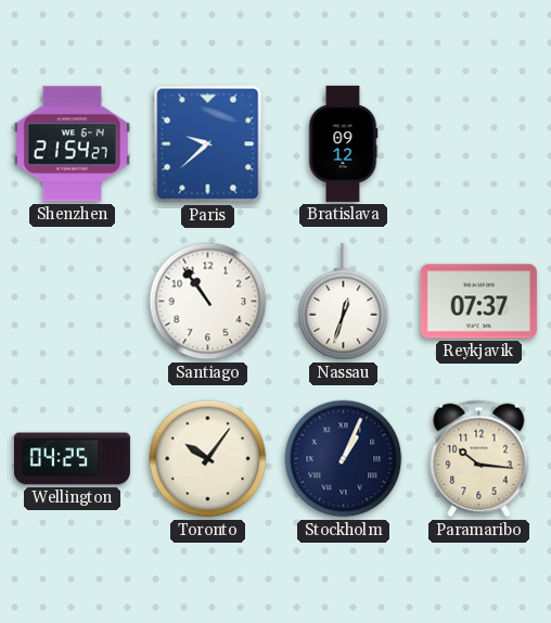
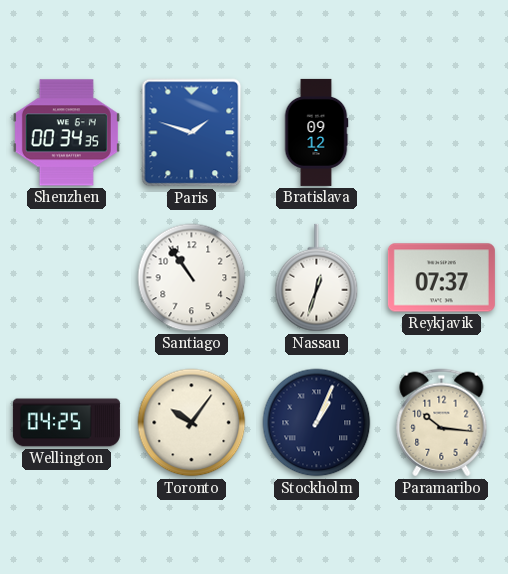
Shenzhen: 21:54 -> 00:34 (66, 133)
Paris: 9:38 -> 1:48 (192, 133)
